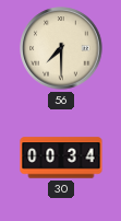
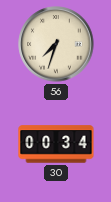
56: 7:30 -> 7:33 (56, 44)
